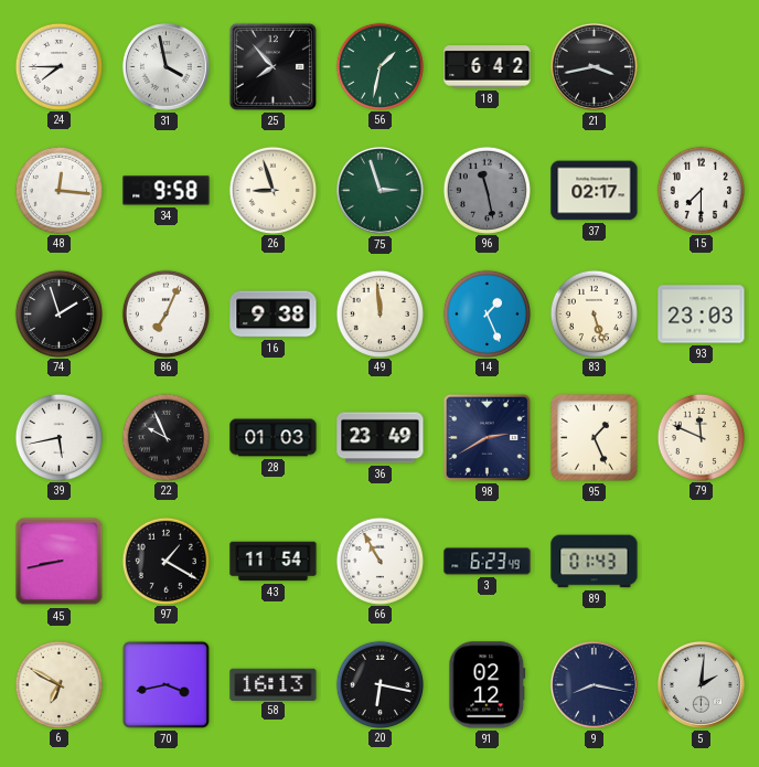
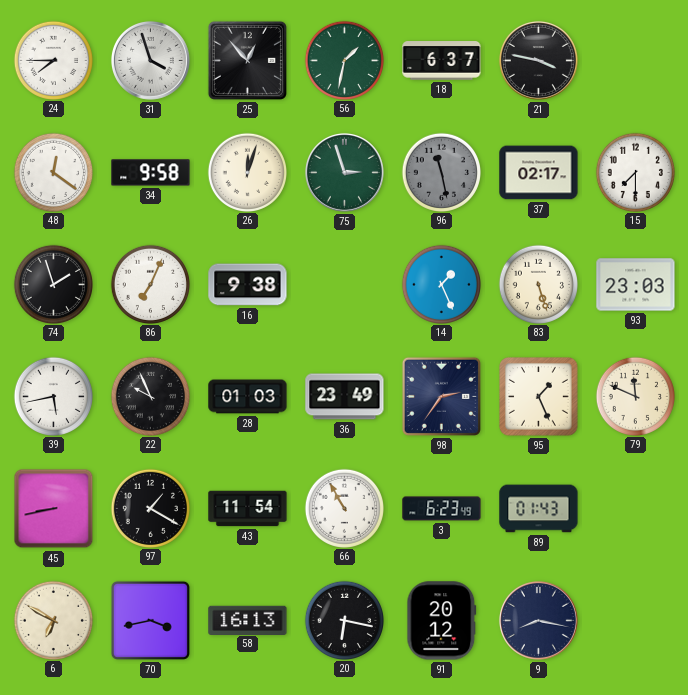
31: 3:58 -> 3:57 (150, 60)
25: 7:53 -> 12:53 (247, 60)
18: 6:42 -> 6:37 (442, 61)
21: 3:43 -> 3:47 (538, 60)
48: 12:16 -> 12:21 (53, 172)
26: 8:57 -> 12:03 (247, 172)
49: 11:59 -> none (379, 313)
98: 2:40 -> 2:36 (441, 396)
91: 02:12 -> 20:12 (442, 621)
5: 2:01 -> none (701, 684)
